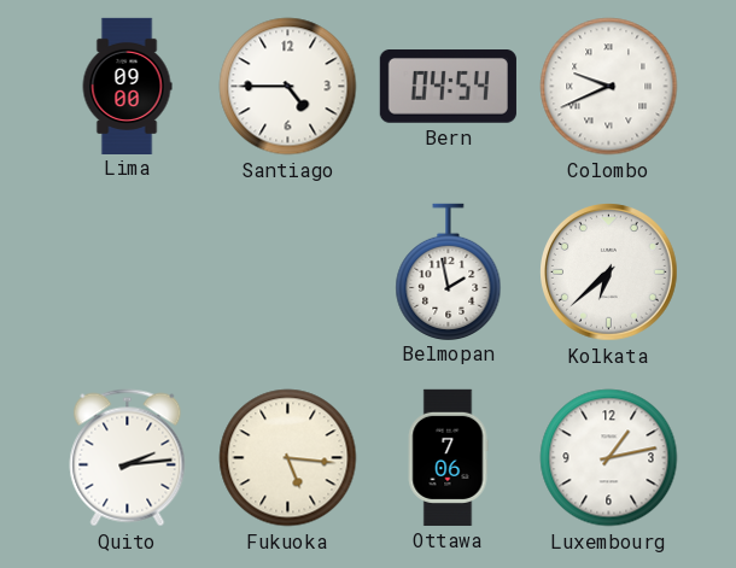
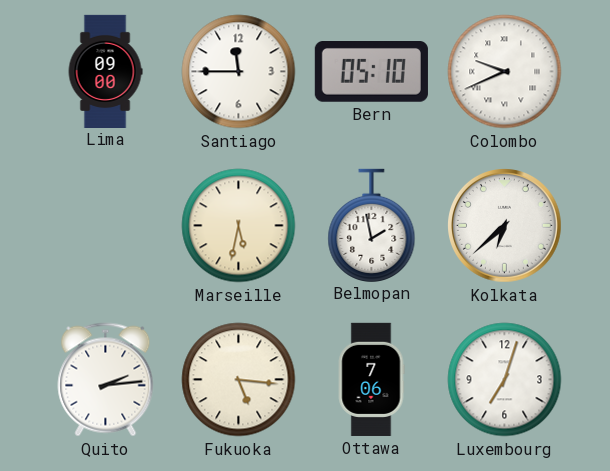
Santiago: 4:45 -> 11:45 (239, 72)
Bern: 04:54 -> 05:10 (371, 72)
Marseille: none -> 5:32 (239, 226)
Luxembourg: 1:13 -> 7:03 (505, 380)
